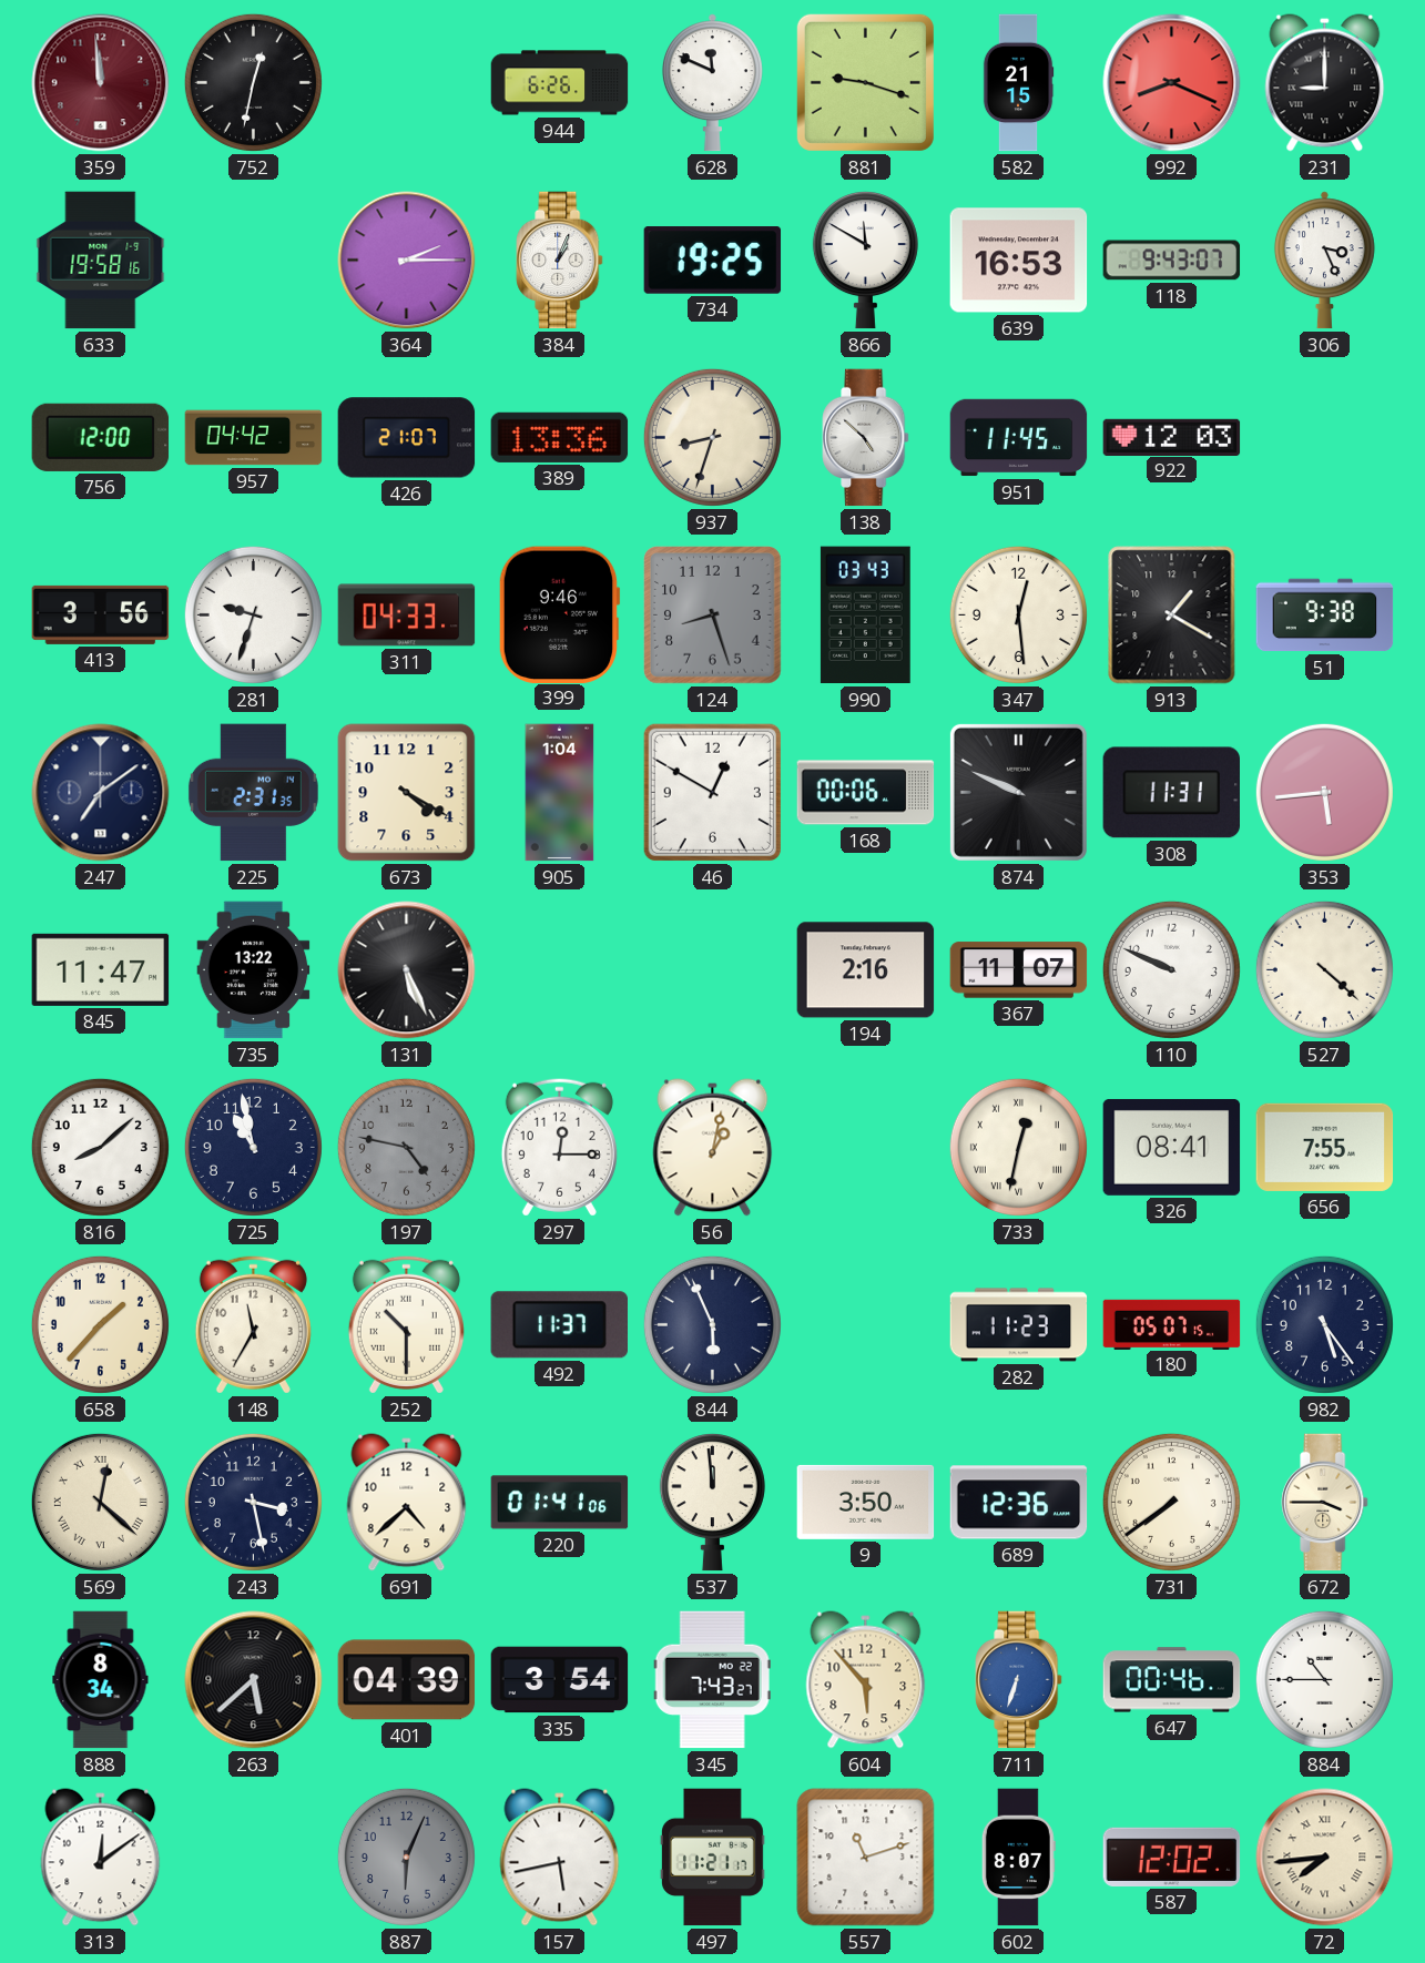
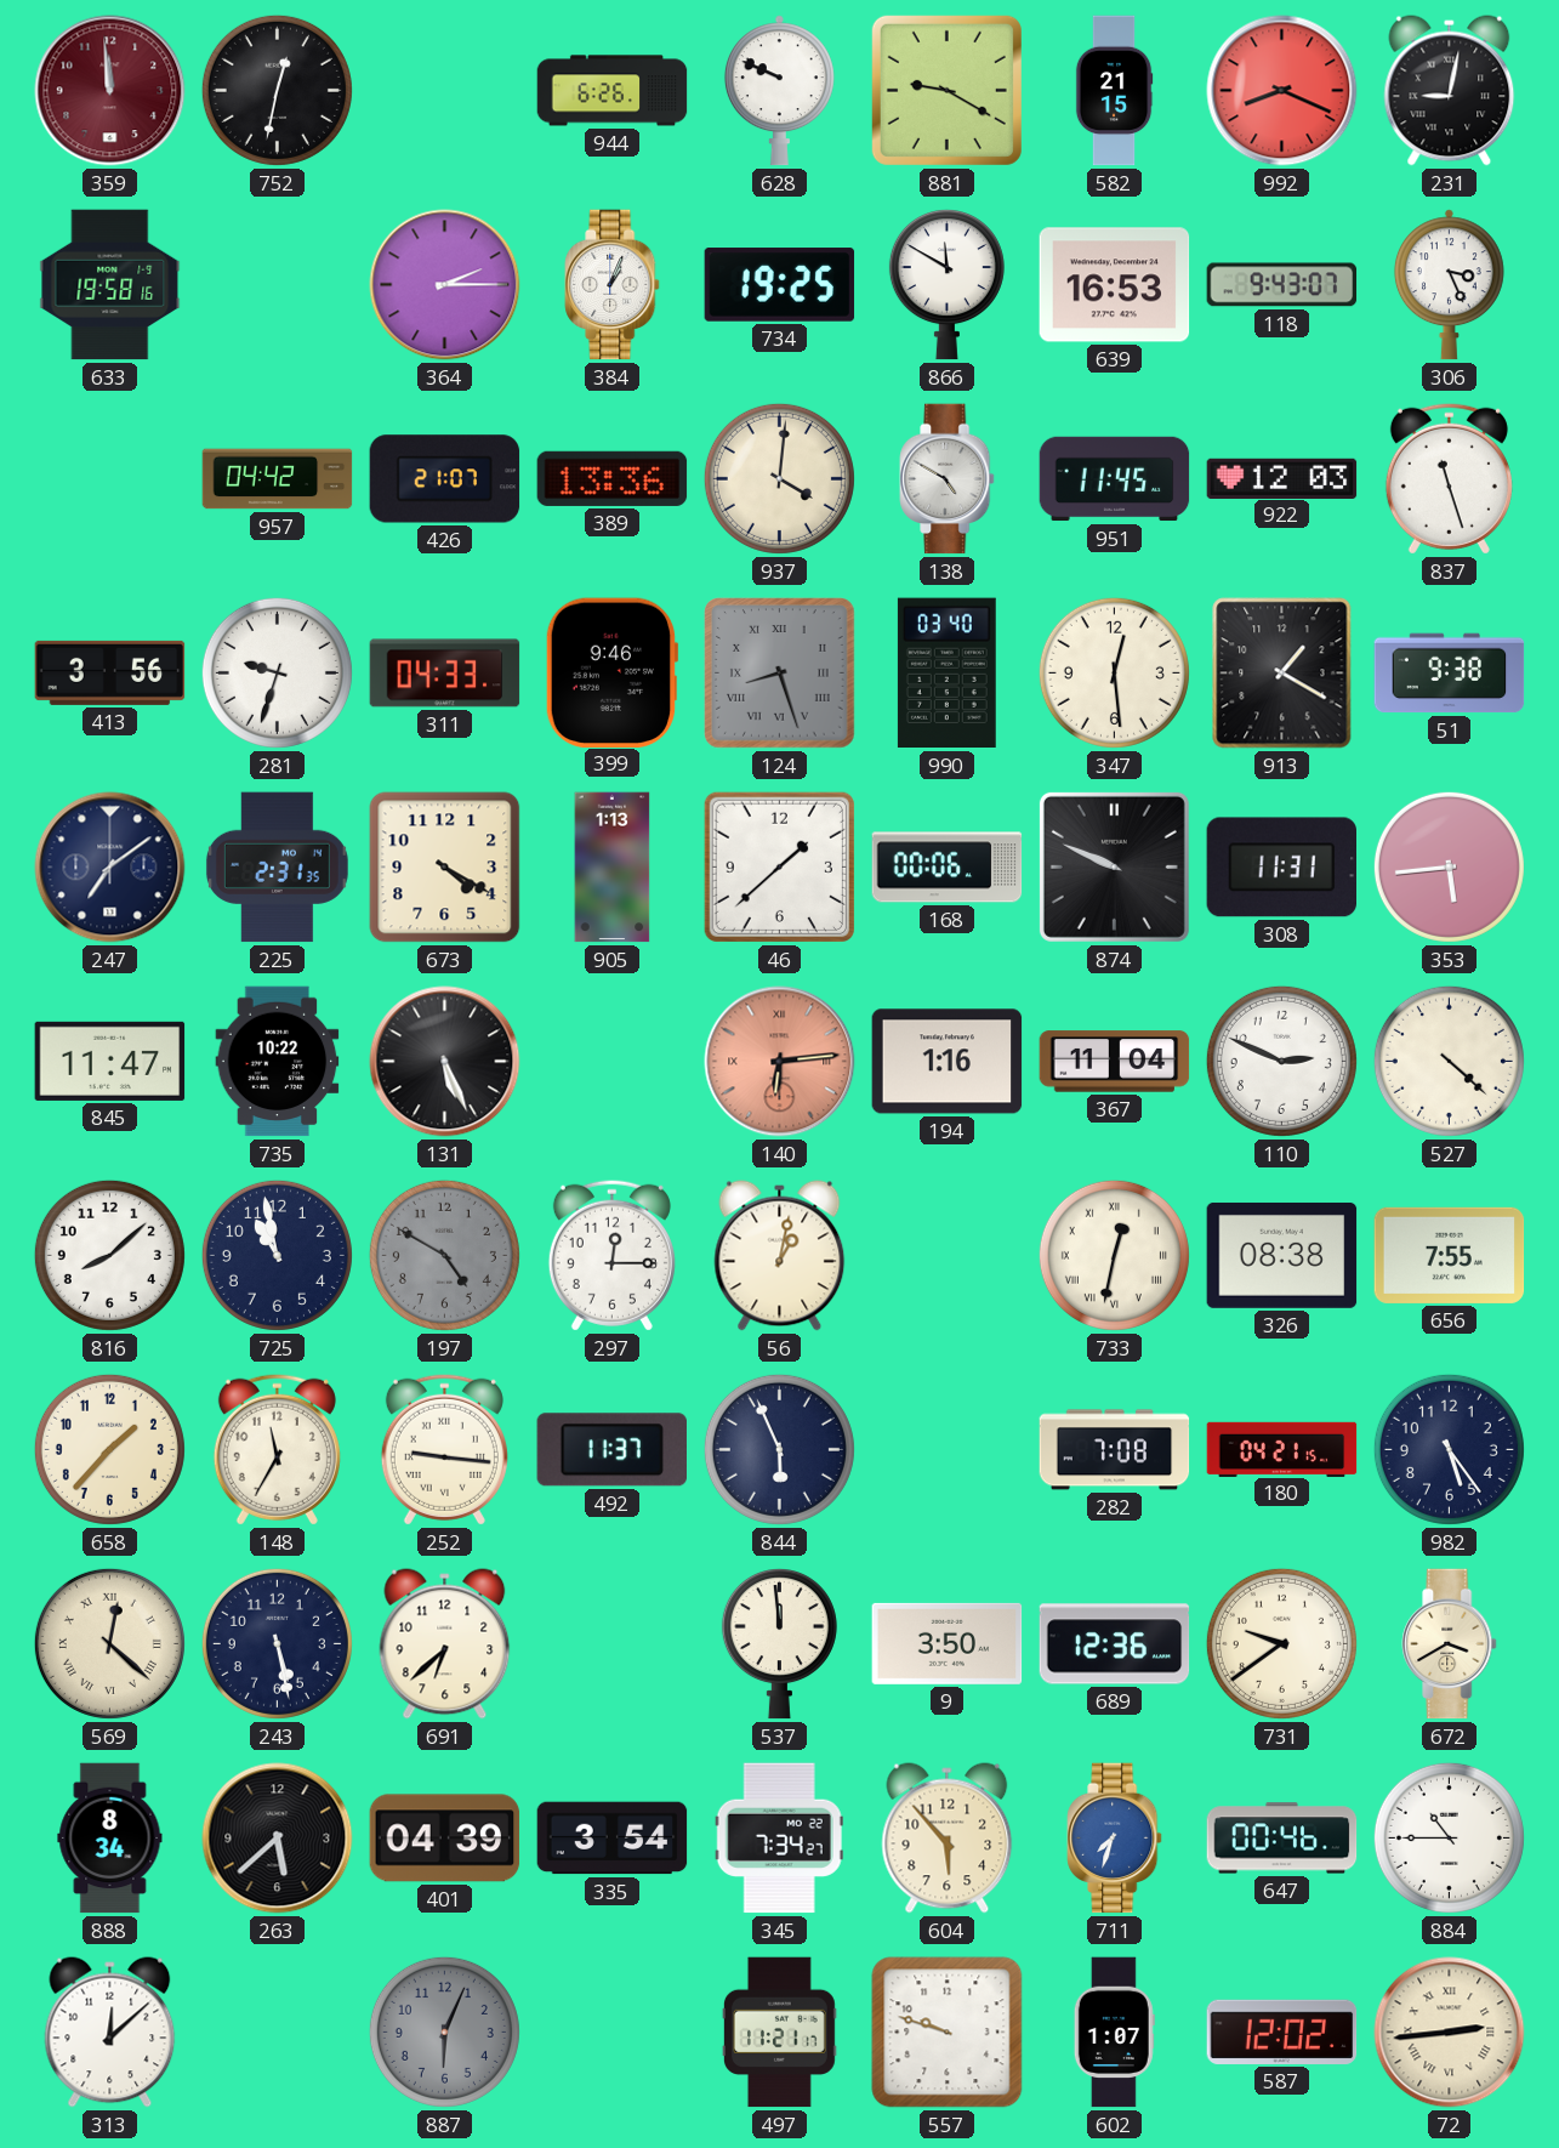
628: 11:49 -> 9:49 (779, 91)
881: 9:18 -> 9:20 (946, 90)
231: 9:00 -> 9:02 (1450, 91)
756: 12:00 -> none (101, 437)
937: 8:33 -> 4:01 (779, 478)
138: 4:52 -> 4:50 (948, 479)
837: none -> 11:27 (1449, 478)
124 numerals: Arabic -> Roman (780, 674)
990: 03:43 -> 03:40 (946, 674)
905: 1:04 -> 1:13 (613, 868)
46: 12:50 -> 1:38 (779, 866)
735: 13:22 -> 10:22 (278, 1062)
140: none -> 6:14 (780, 1062)
194: 2:16 -> 1:16 (948, 1062)
367: 11:07 -> 11:04 (1115, 1062)
110: 9:49 -> 2:49 (1281, 1061)
197: 4:47 -> 4:50 (444, 1255)
326: 08:41 -> 08:38 (1282, 1255)
252: 10:30 -> 9:16 (444, 1449)
282: 11:23 -> 7:08 (1115, 1450)
180: 05:07 -> 04:21 (1282, 1449)
243: 3:28 -> 5:28 (277, 1643)
691: 4:38 -> 6:38 (445, 1644)
220: 01:41 -> none (560, 1503)
731: 7:39 -> 9:39 (1281, 1643)
672: 3:45 -> 3:40 (1450, 1644)
345: 7:43 -> 7:34 (779, 1839)
711: 6:33 -> 7:33 (1115, 1839)
313: 12:09 -> 12:08 (110, 2033)
157: 5:43 -> none (560, 1858)
557: 11:12 -> 9:48 (948, 2033)
602: 8:07 -> 1:07 (1114, 2033)
72: 7:44 -> 2:44 (1450, 2033)
